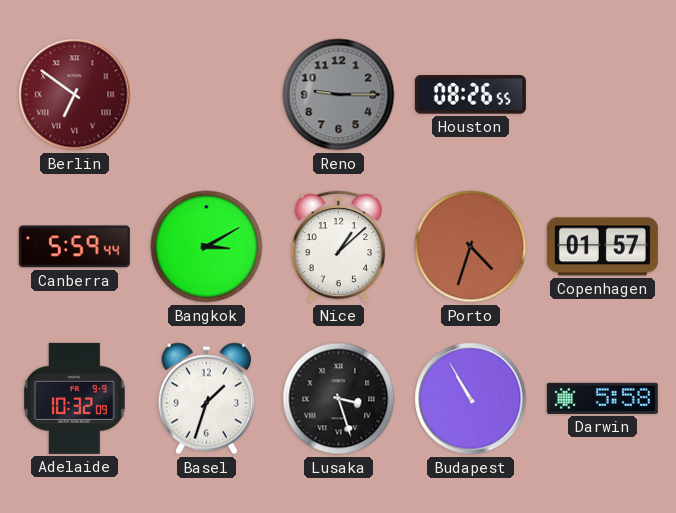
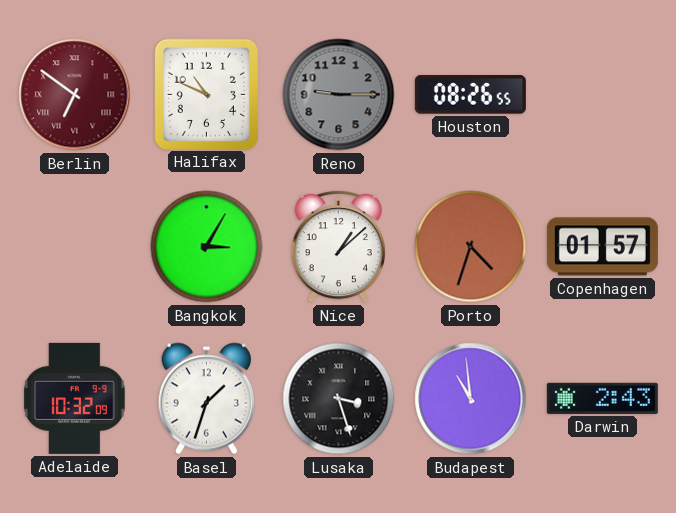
Halifax: none -> 10:49 (206, 94)
Canberra: 5:59 -> none (74, 247)
Bangkok: 3:10 -> 3:05 (207, 247)
Budapest: 10:55 -> 10:59 (471, 399)
Darwin: 5:58 -> 2:43 (602, 398)
